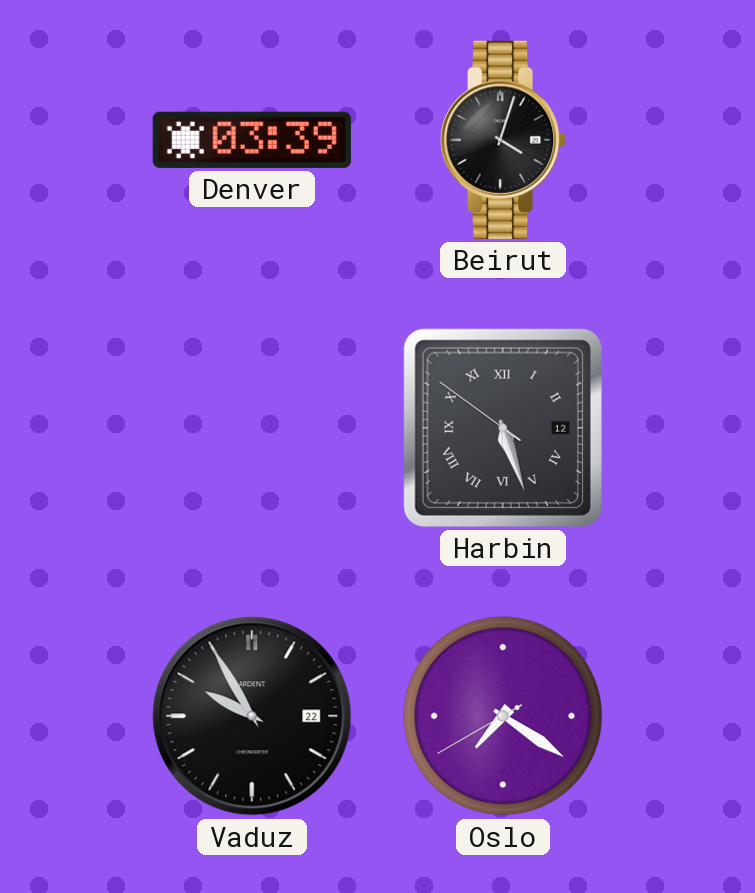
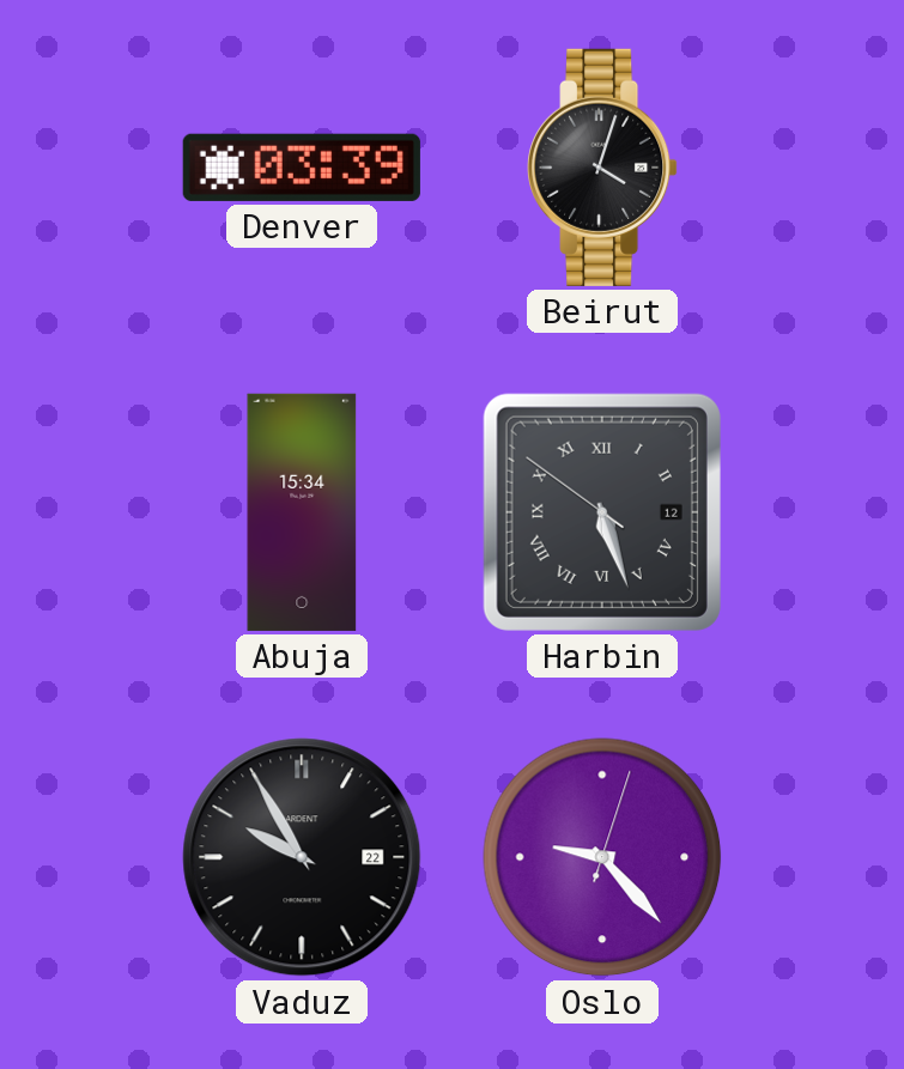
Abuja: none -> 15:34 (302, 512)
Oslo: 7:20 -> 9:23 (602, 857)
